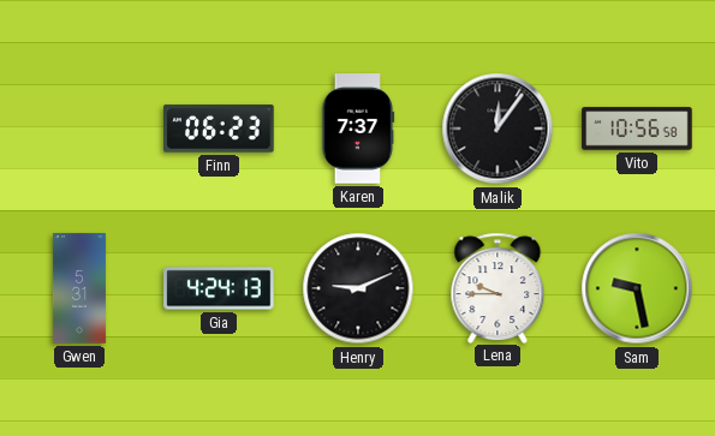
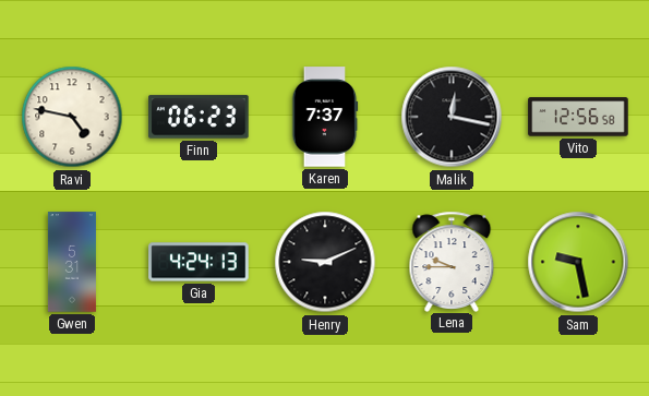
Ravi: none -> 4:47 (72, 117)
Malik: 12:06 -> 12:17 (452, 117)
Vito: 10:56 -> 12:56 (578, 117)
